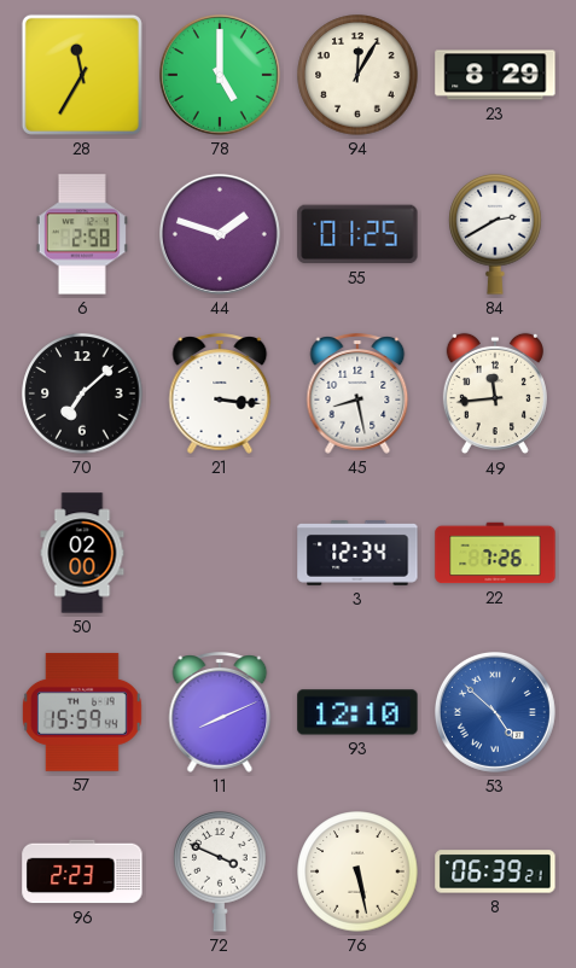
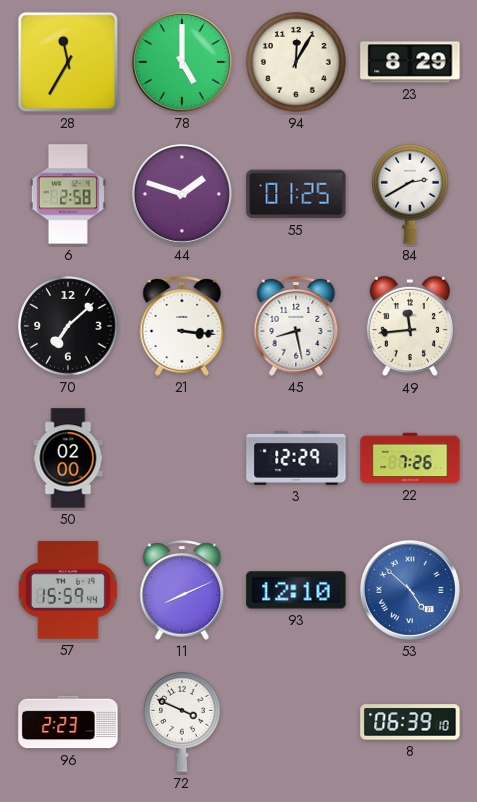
3: 12:34 -> 12:29 (296, 459)
76: 5:28 -> none (357, 871)
8: 06:39:21 -> 06:39:10 (410, 722)
